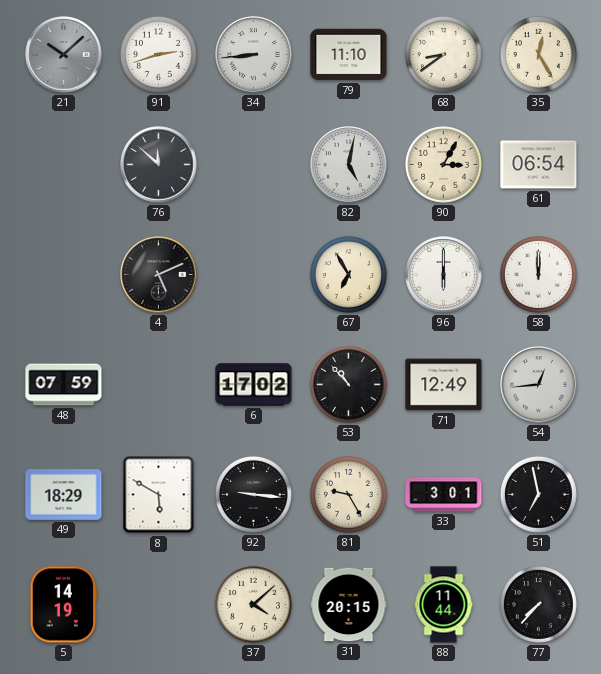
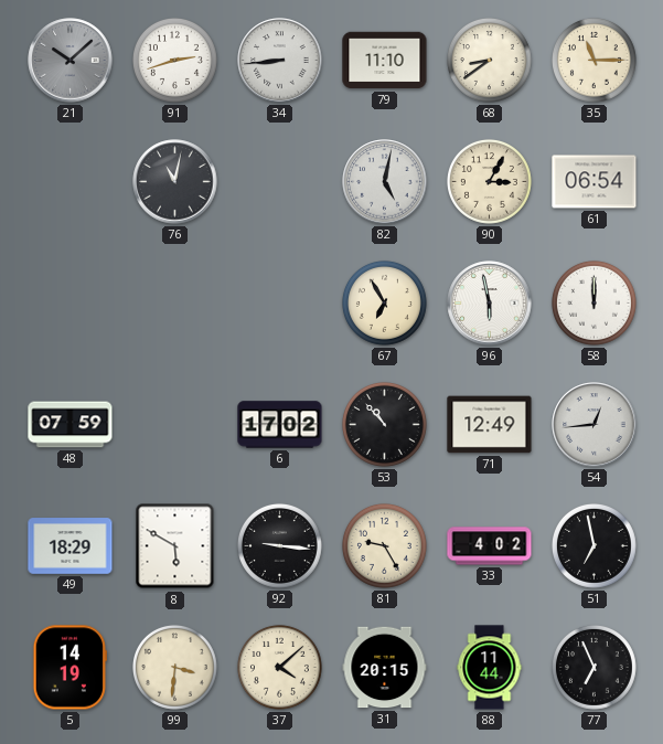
35: 12:25 -> 11:15 (594, 60)
76: 11:52 -> 11:02 (175, 182)
4: 5:11 -> none (159, 275)
96: 6:00 -> 5:58 (490, 304)
33: 3:01 -> 4:02 (490, 546)
99: none -> 3:31 (174, 667)
77: 7:37 -> 6:56 (594, 667)
